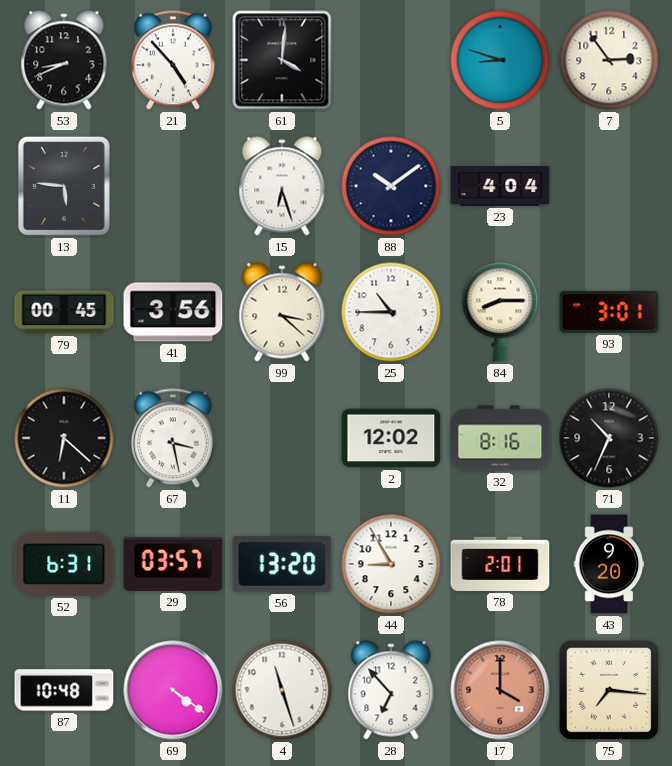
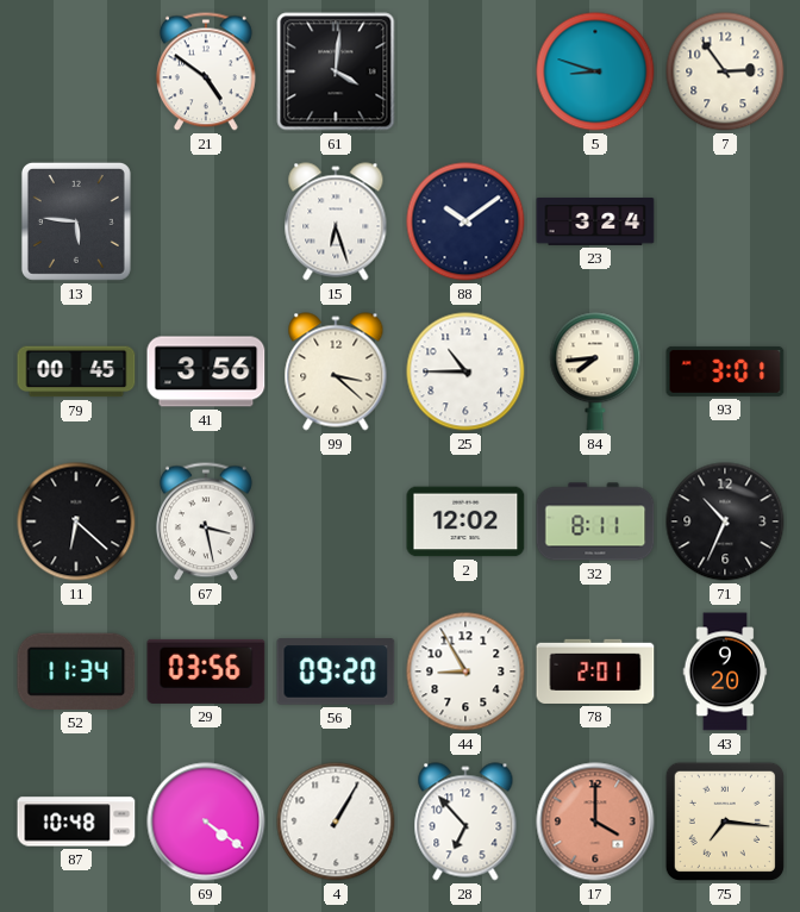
53: 8:41 -> none (64, 60)
21: 4:53 -> 4:51 (206, 71)
23: 4:04 -> 3:24 (595, 223)
84: 8:15 -> 7:44 (595, 371)
32: 8:16 -> 8:11 (595, 521)
52: 6:31 -> 11:34 (76, 671)
29: 03:57 -> 03:56 (206, 671)
56: 13:20 -> 09:20 (336, 671)
4: 11:27 -> 1:05 (336, 822)
